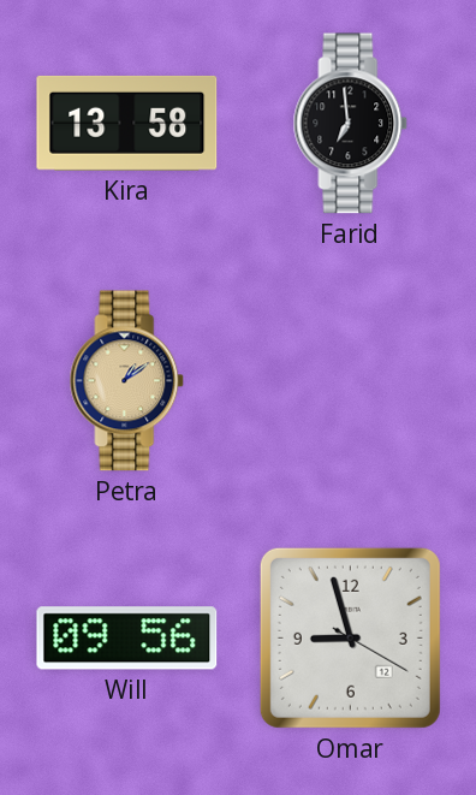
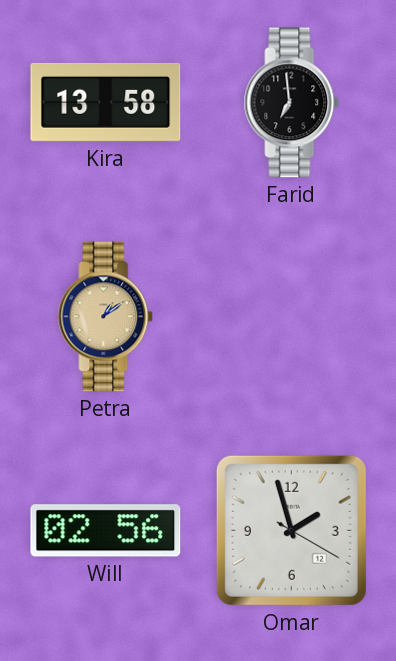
Will: 09:56 -> 02:56 (106, 531)
Omar: 8:57 -> 1:57 (291, 530)
